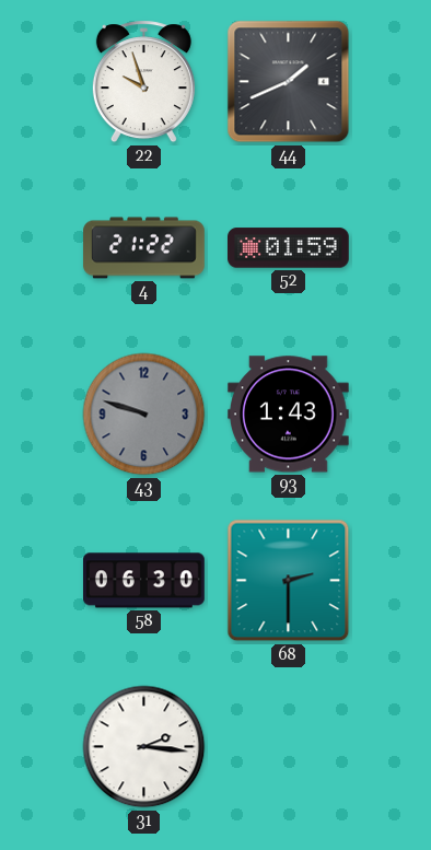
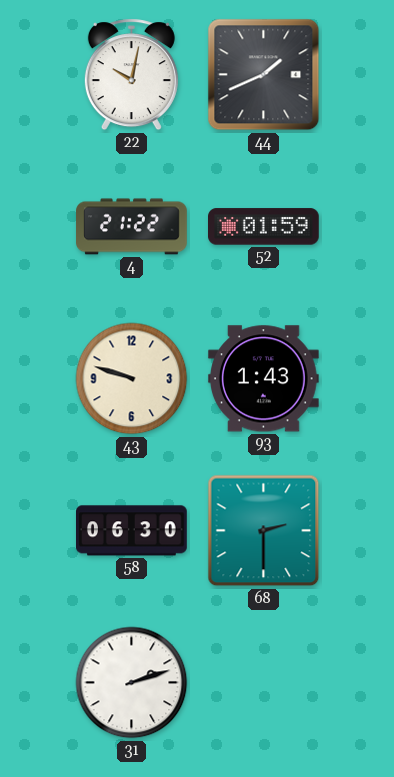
22: 9:57 -> 10:02 (131, 75)
43 dial: grey -> cream (132, 379)
31: 2:16 -> 2:12 (132, 683)
